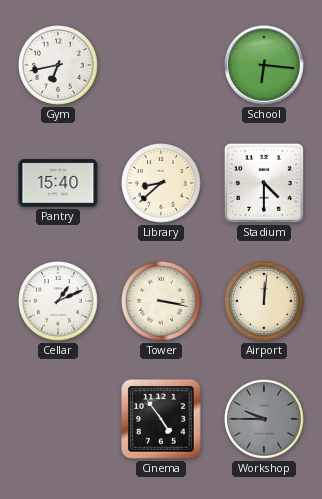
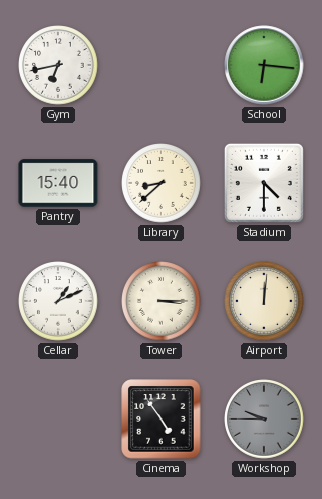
Tower: 3:17 -> 3:15 (161, 301)
